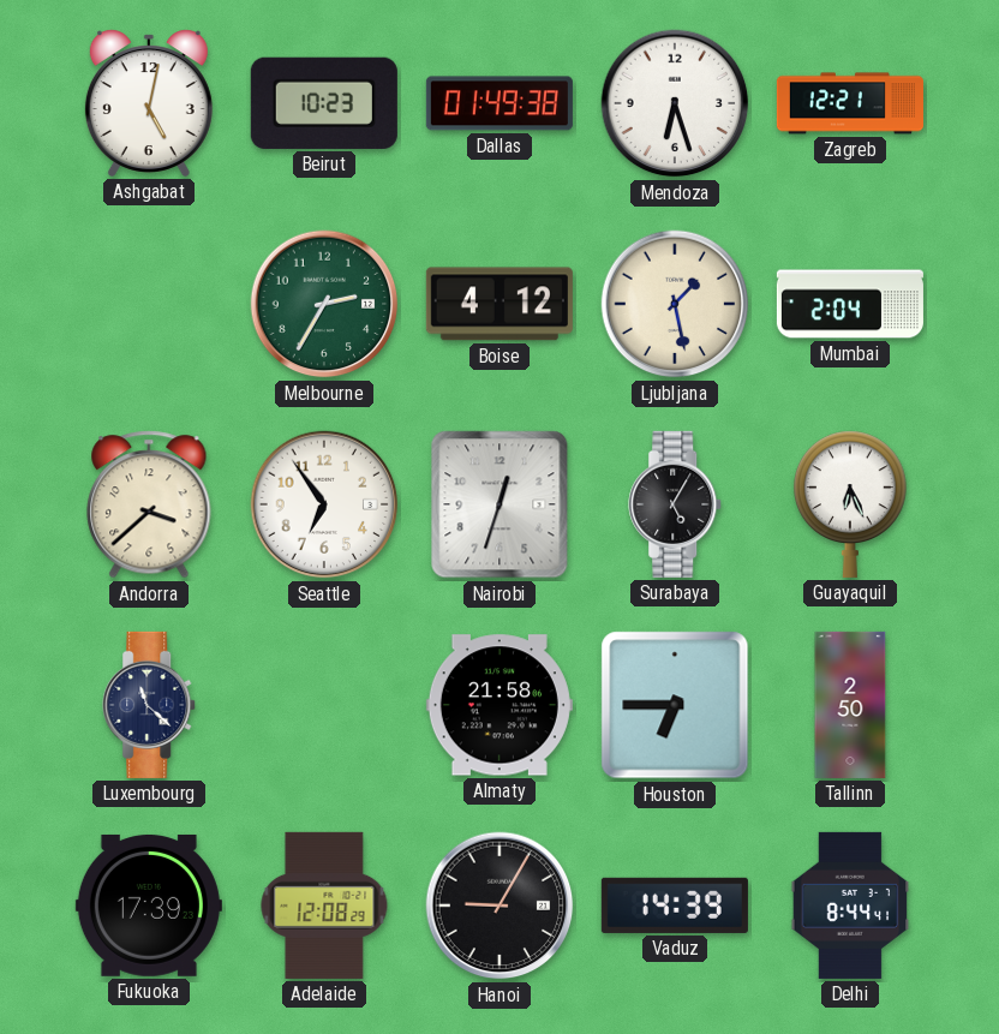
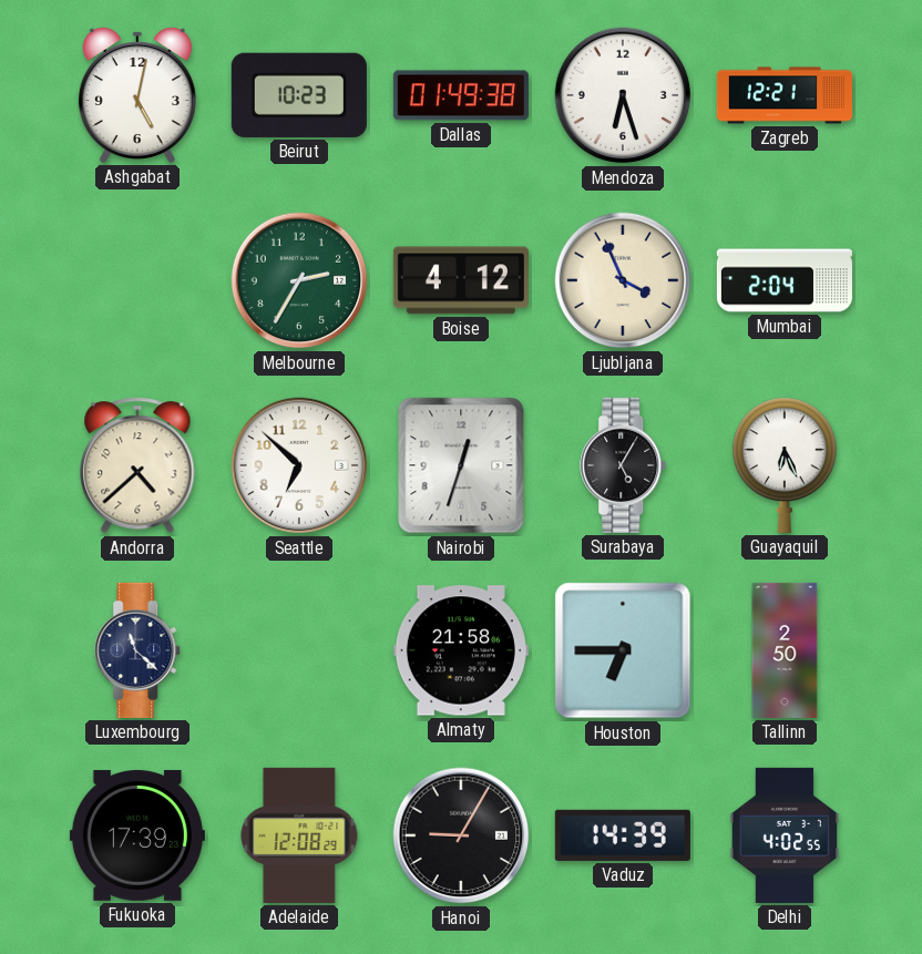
Ljubljana: 1:28 -> 3:56 (623, 280)
Andorra: 3:38 -> 4:38 (137, 465)
Seattle: 6:54 -> 6:52 (299, 465)
Delhi: 8:44 -> 4:02 (785, 835)
